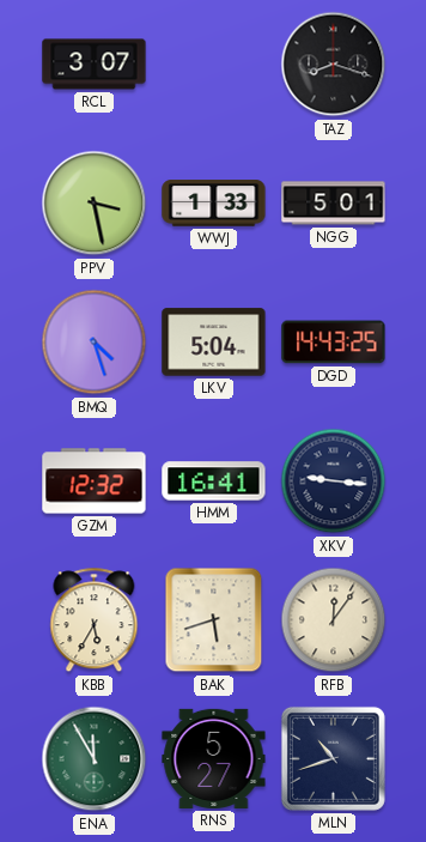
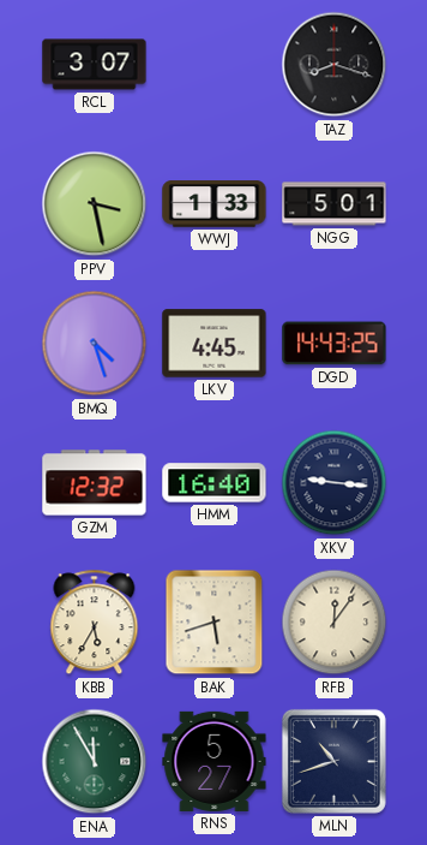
LKV: 5:04 -> 4:45 (215, 344)
HMM: 16:41 -> 16:40 (215, 483)
